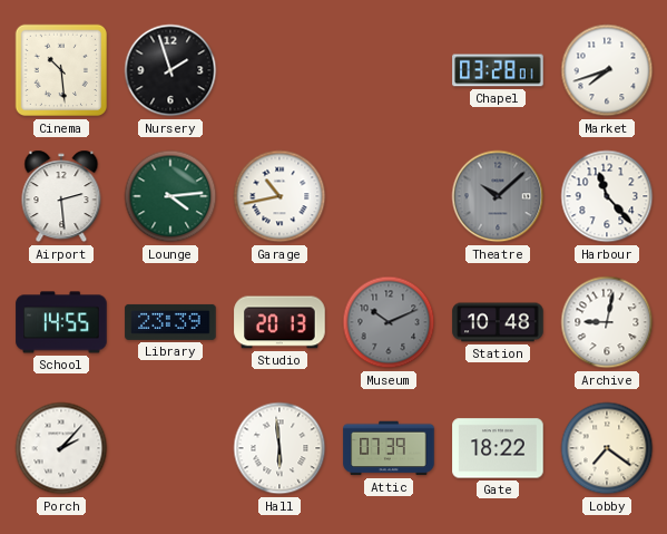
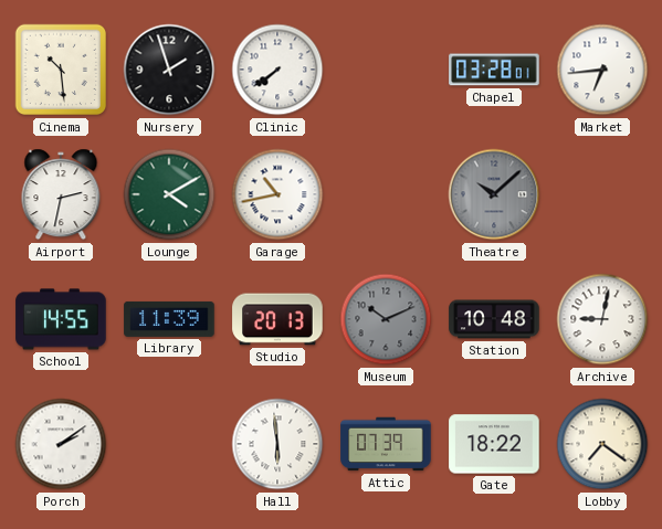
Clinic: none -> 7:39 (277, 70)
Market: 7:42 -> 6:44 (602, 70)
Airport: 2:29 -> 2:32 (61, 194)
Lounge: 4:14 -> 4:10 (169, 194)
Harbour: 11:23 -> none (607, 196)
Library: 23:39 -> 11:39 (169, 319)
Porch: 2:07 -> 2:09 (61, 444)
